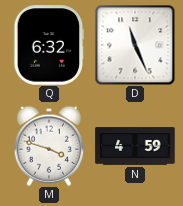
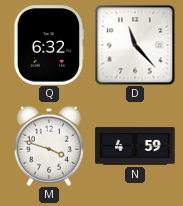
D: 11:26 -> 11:23 (135, 45)
